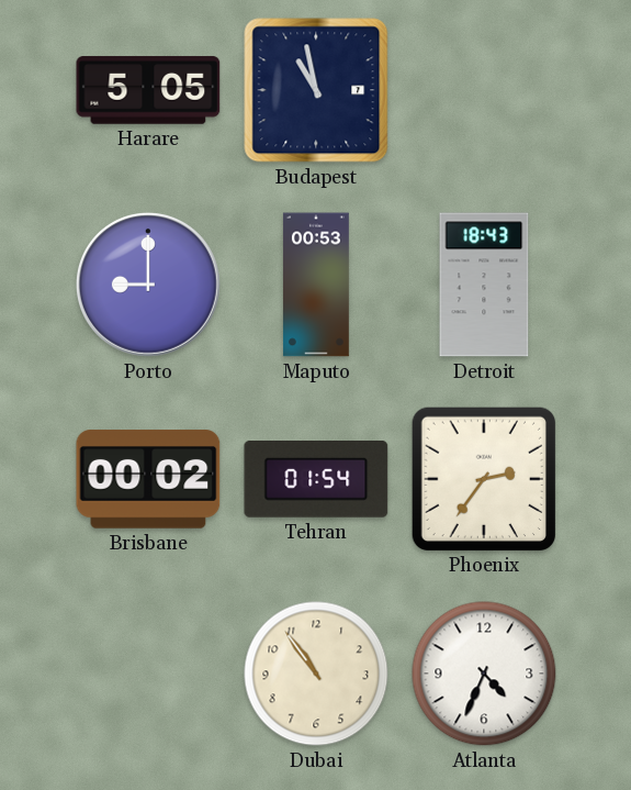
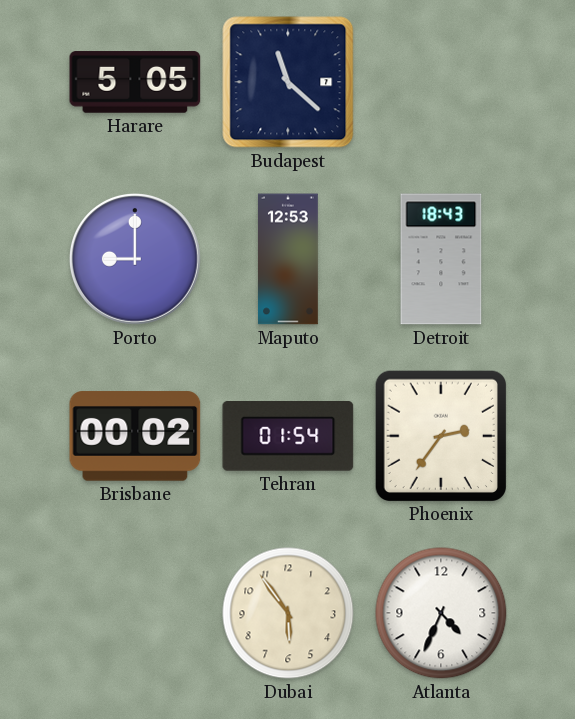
Budapest: 10:58 -> 11:22 (288, 82)
Maputo: 00:53 -> 12:53 (288, 259)
Dubai: 10:54 -> 5:54 (288, 613)
